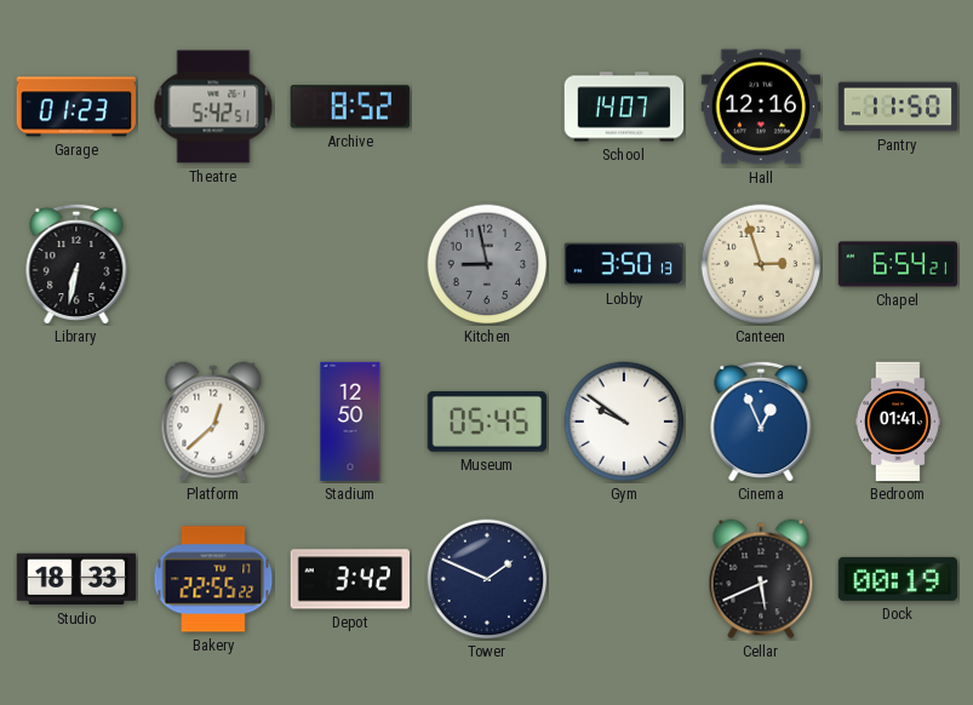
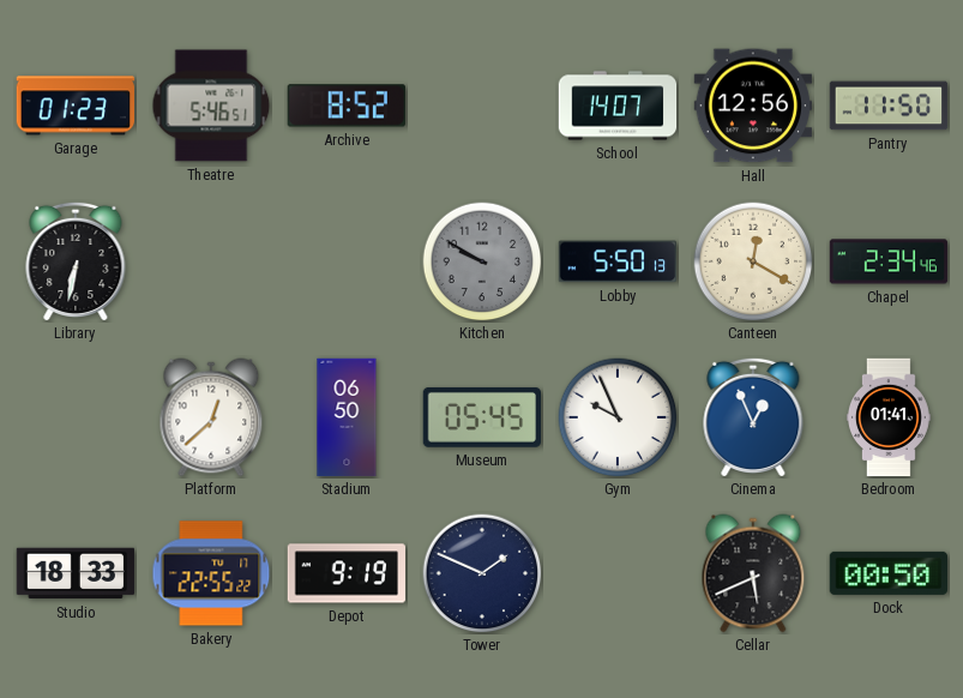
Theatre: 5:42 -> 5:46 (211, 106)
Hall: 12:16 -> 12:56 (752, 106)
Kitchen: 8:58 -> 9:50 (482, 261)
Lobby: 3:50 -> 5:50 (618, 261)
Canteen: 2:57 -> 12:20 (753, 261)
Chapel: 6:54 -> 2:34 (889, 261)
Stadium: 12:50 -> 06:50 (347, 417)
Gym: 9:51 -> 9:56 (618, 417)
Depot: 3:42 -> 9:19 (347, 573)
Dock: 00:19 -> 00:50 (887, 573)
